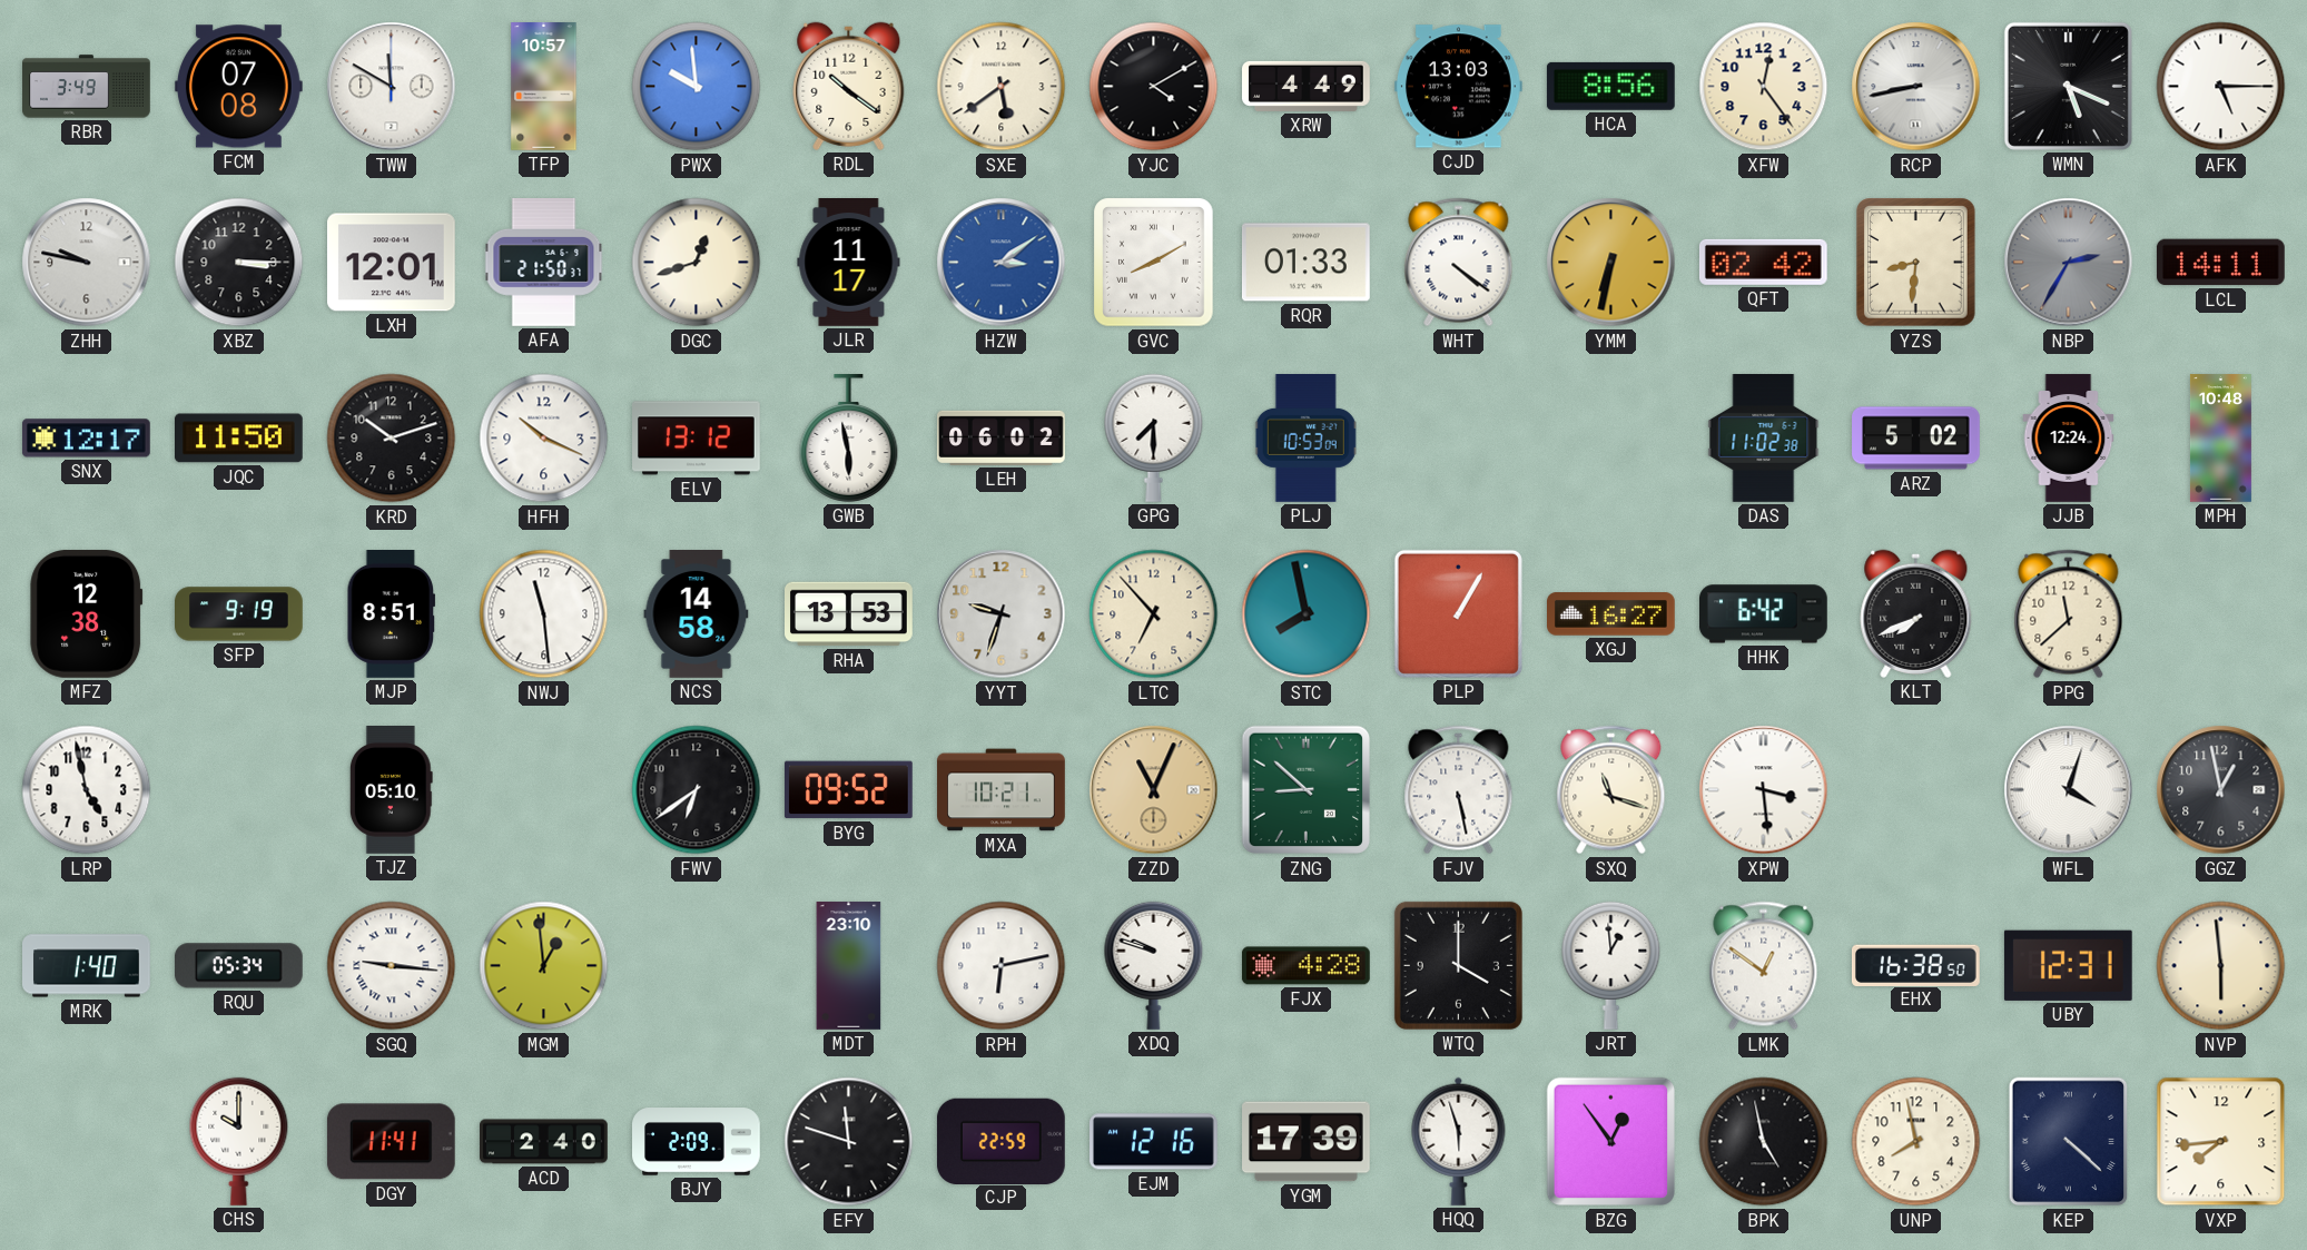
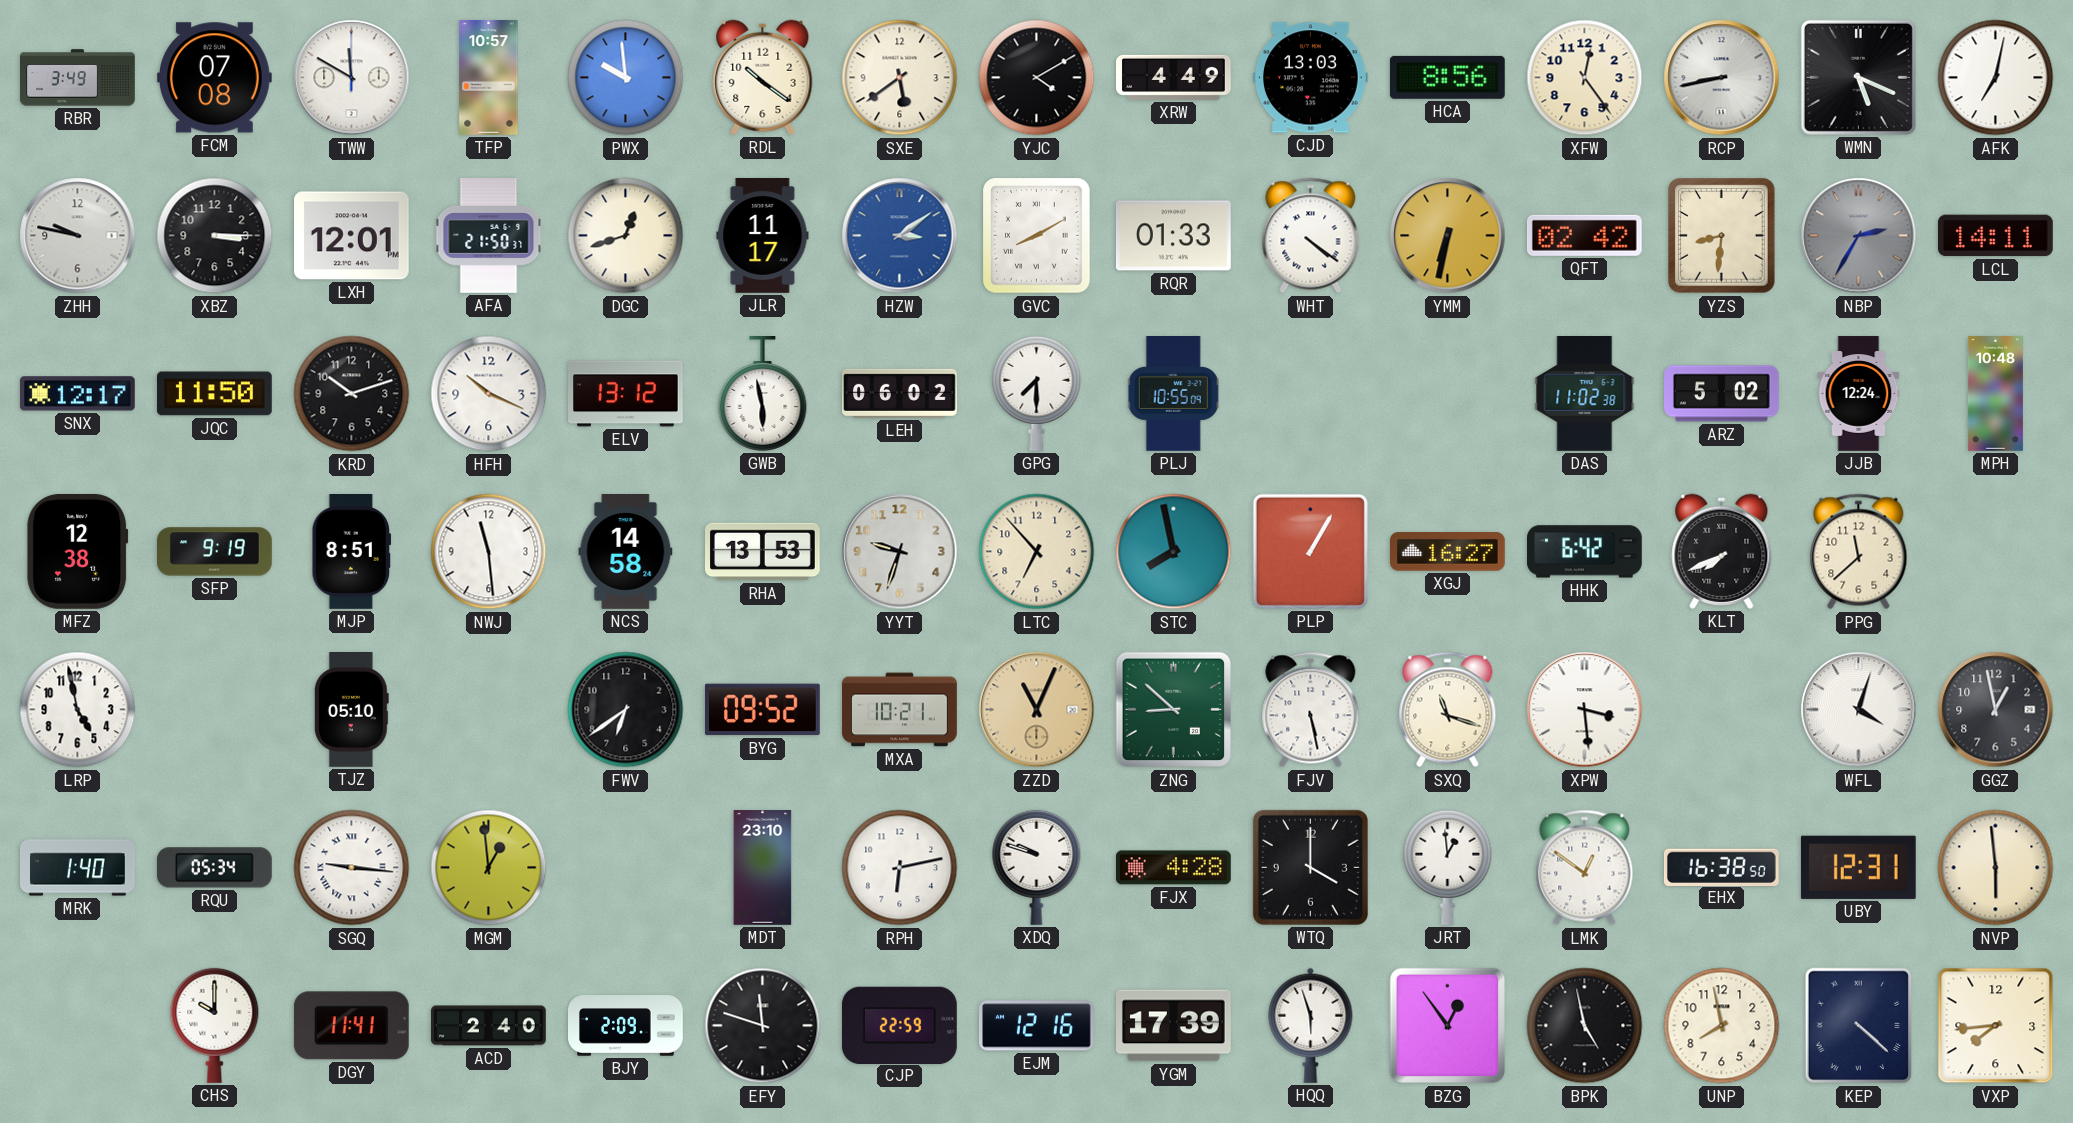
AFK: 5:15 -> 7:02 (1996, 78)
PLJ: 10:53 -> 10:55 (1174, 394)
